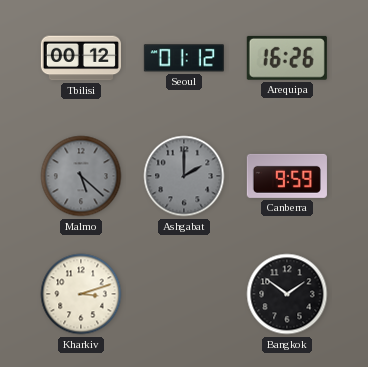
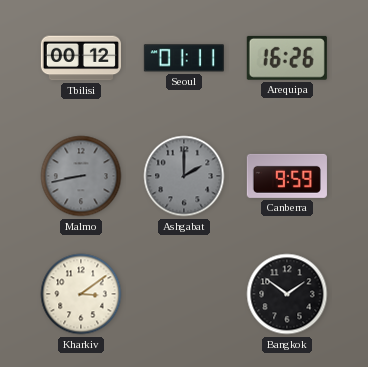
Seoul: 01:12 -> 01:11 (184, 58)
Malmo: 5:22 -> 8:43 (81, 176)
Kharkiv: 3:12 -> 3:09 (81, 294)
